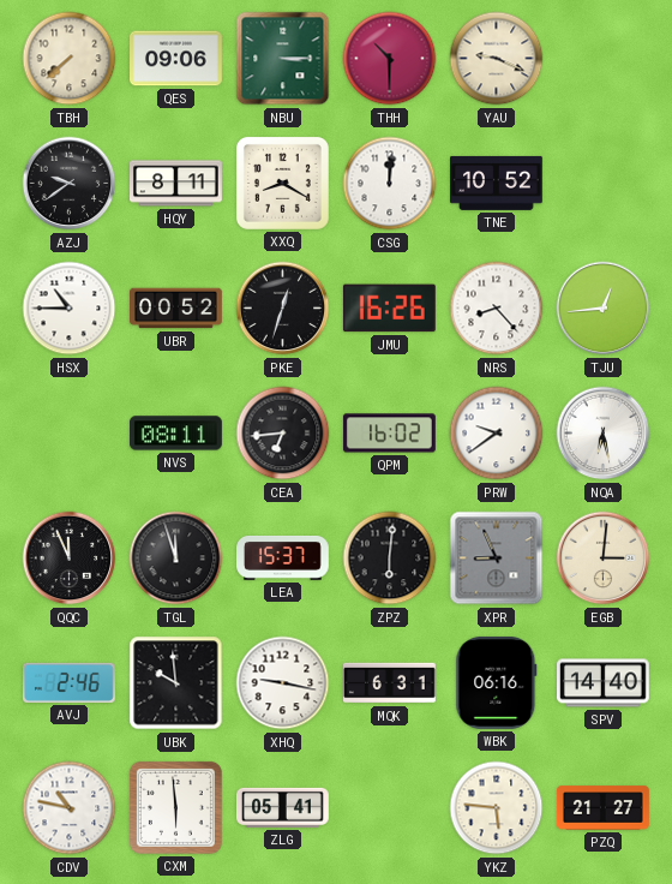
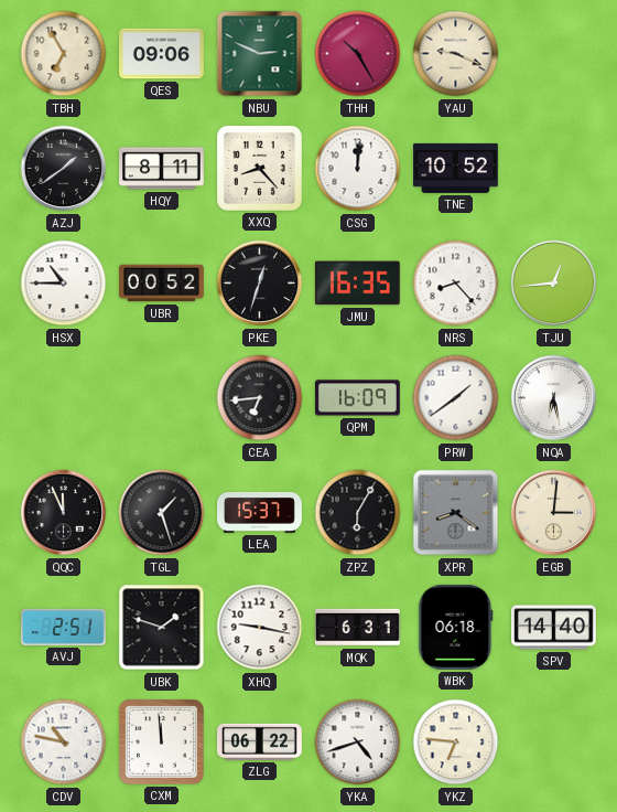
TBH: 7:38 -> 6:55 (64, 54)
NBU: 3:15 -> 2:49 (260, 54)
THH: 10:30 -> 10:25 (358, 54)
AZJ: 9:39 -> 1:39 (64, 169)
XXQ: 8:20 -> 8:23 (259, 168)
JMU: 16:26 -> 16:35 (357, 284)
NVS: 08:11 -> none (176, 434)
QPM: 16:02 -> 16:09 (357, 398)
PRW: 9:39 -> 1:39 (456, 398)
TGL: 11:57 -> 1:27 (162, 513)
ZPZ: 6:01 -> 6:05 (358, 513)
XPR: 8:56 -> 8:21 (456, 513)
AVJ: 2:46 -> 2:51 (63, 627)
UBK: 9:59 -> 1:48 (162, 628)
WBK: 06:16 -> 06:18 (456, 627)
CXM: 5:59 -> 11:59 (161, 741)
ZLG: 05:41 -> 06:22 (260, 741)
YKA: none -> 4:42 (358, 742)
YKZ: 5:46 -> 6:46 (456, 742)
PZQ: 21:27 -> none (604, 808)
